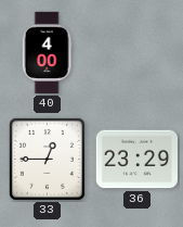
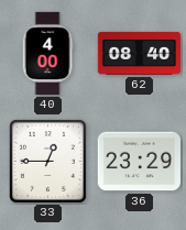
62: none -> 08:40 (139, 53)
